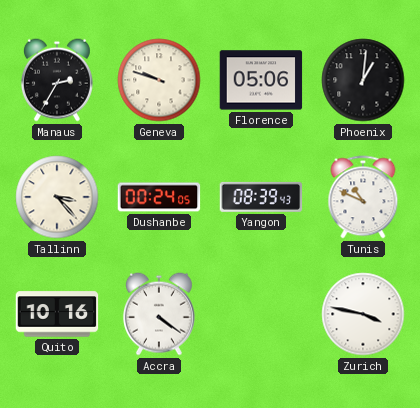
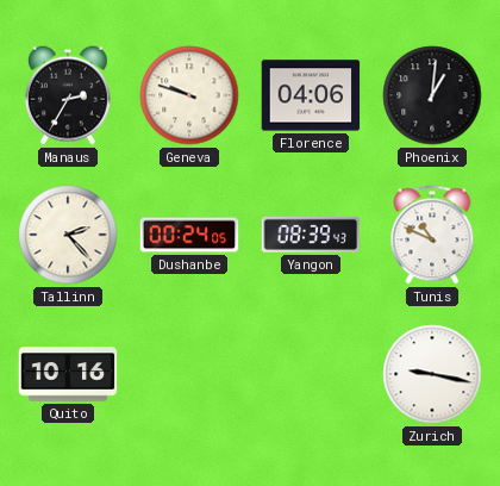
Florence: 05:06 -> 04:06 (311, 95)
Tallinn: 3:23 -> 2:23 (68, 235)
Accra: 4:21 -> none (159, 314)
Zurich: 3:47 -> 9:17 (432, 374)
